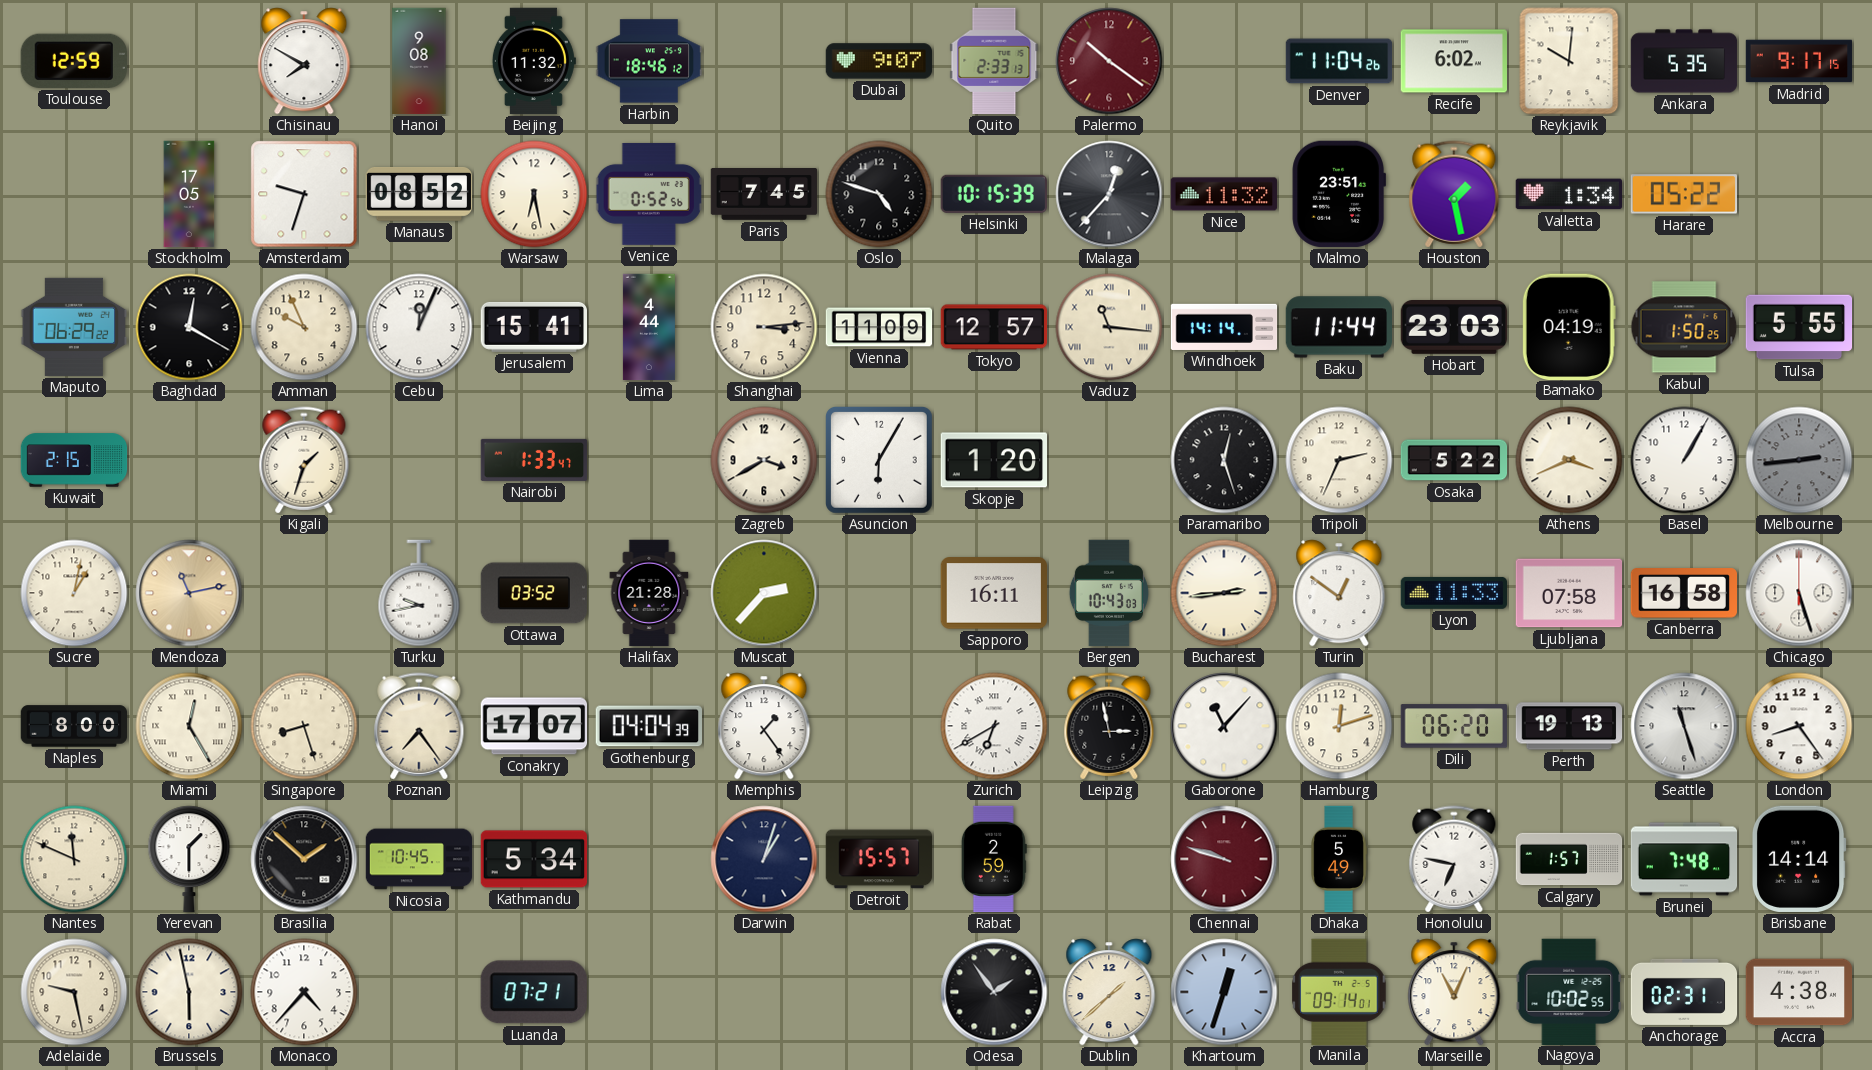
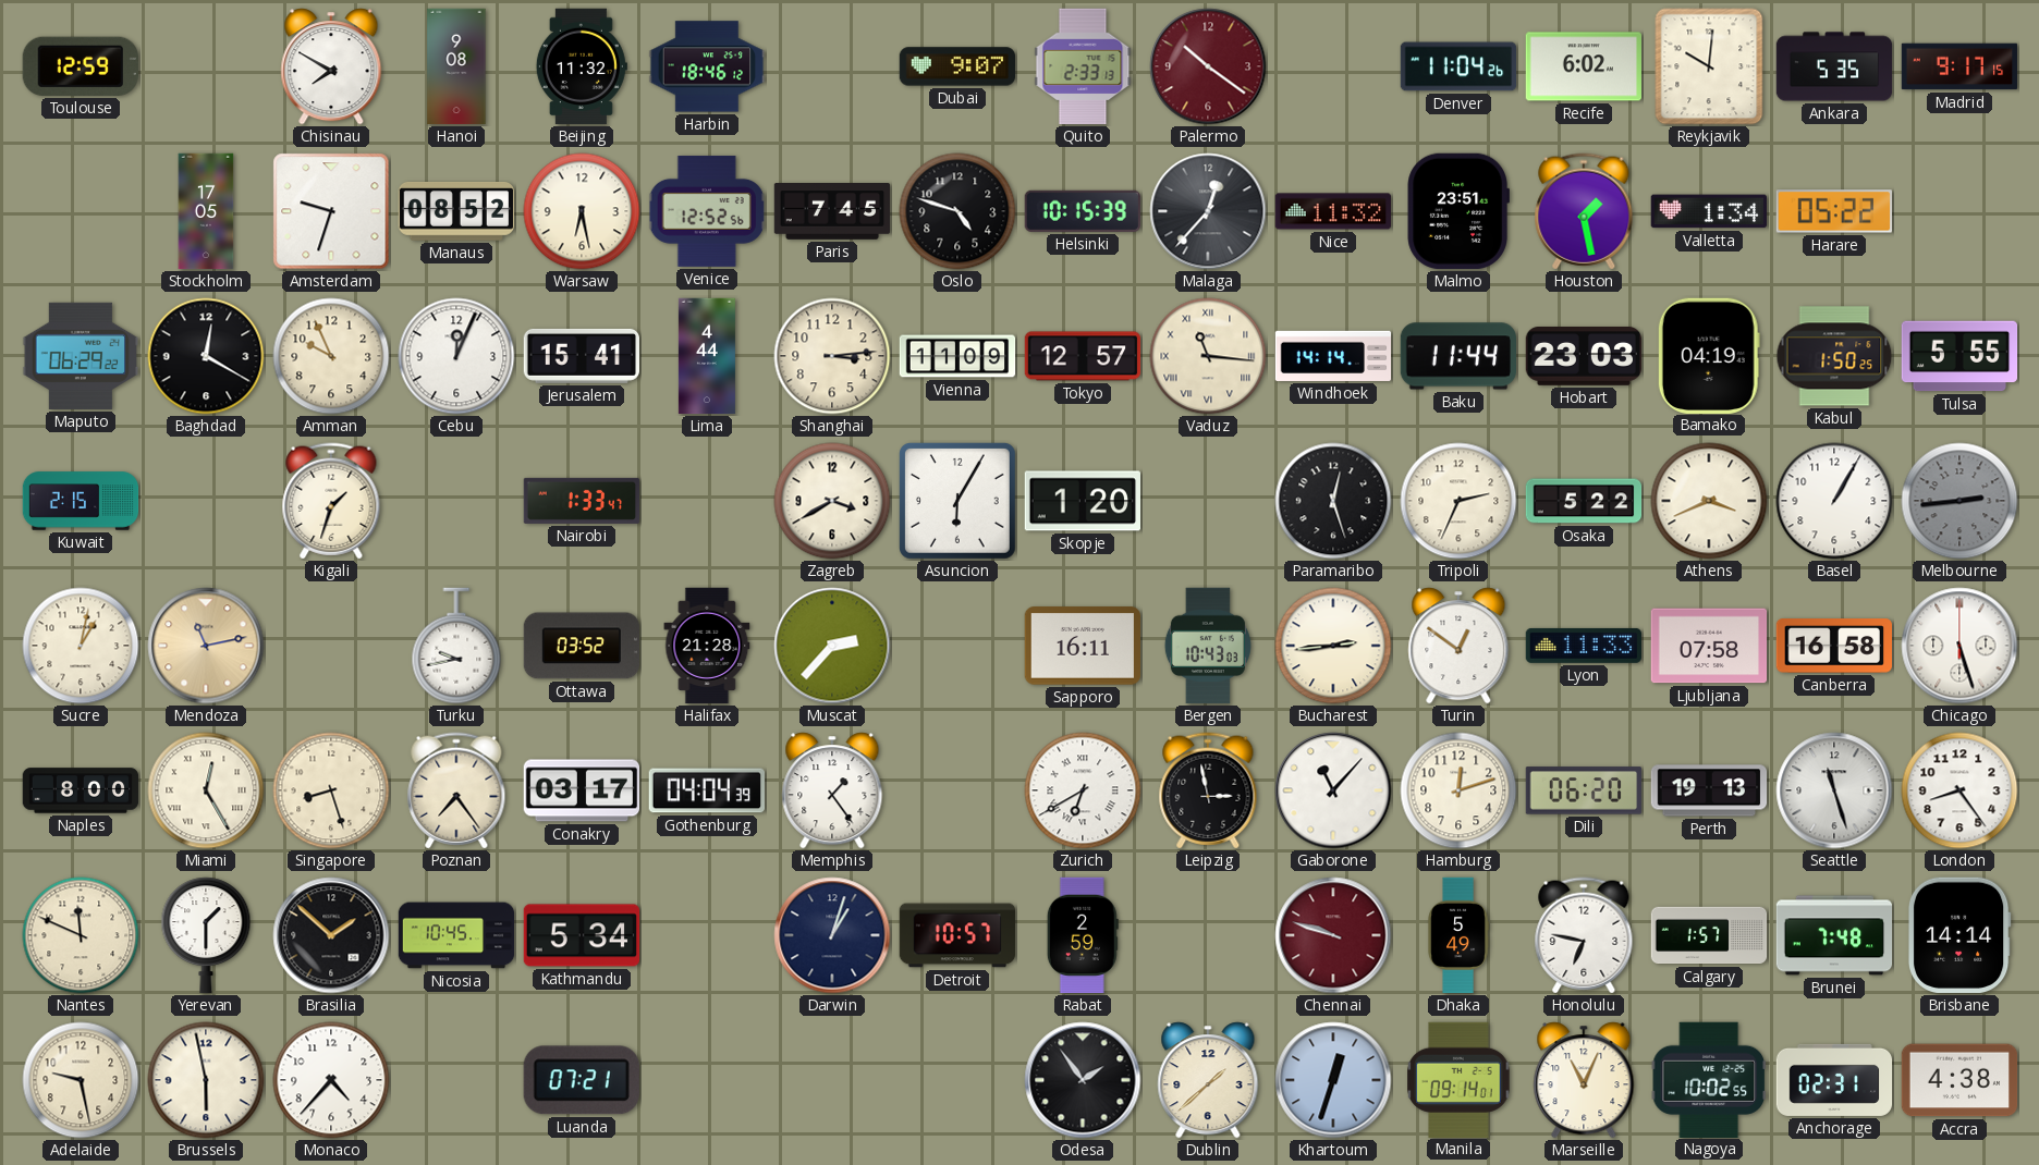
Venice: 0:52 -> 12:52 (707, 211)
Conakry: 17:07 -> 03:17 (582, 790)
Detroit: 15:57 -> 10:57 (957, 935)
